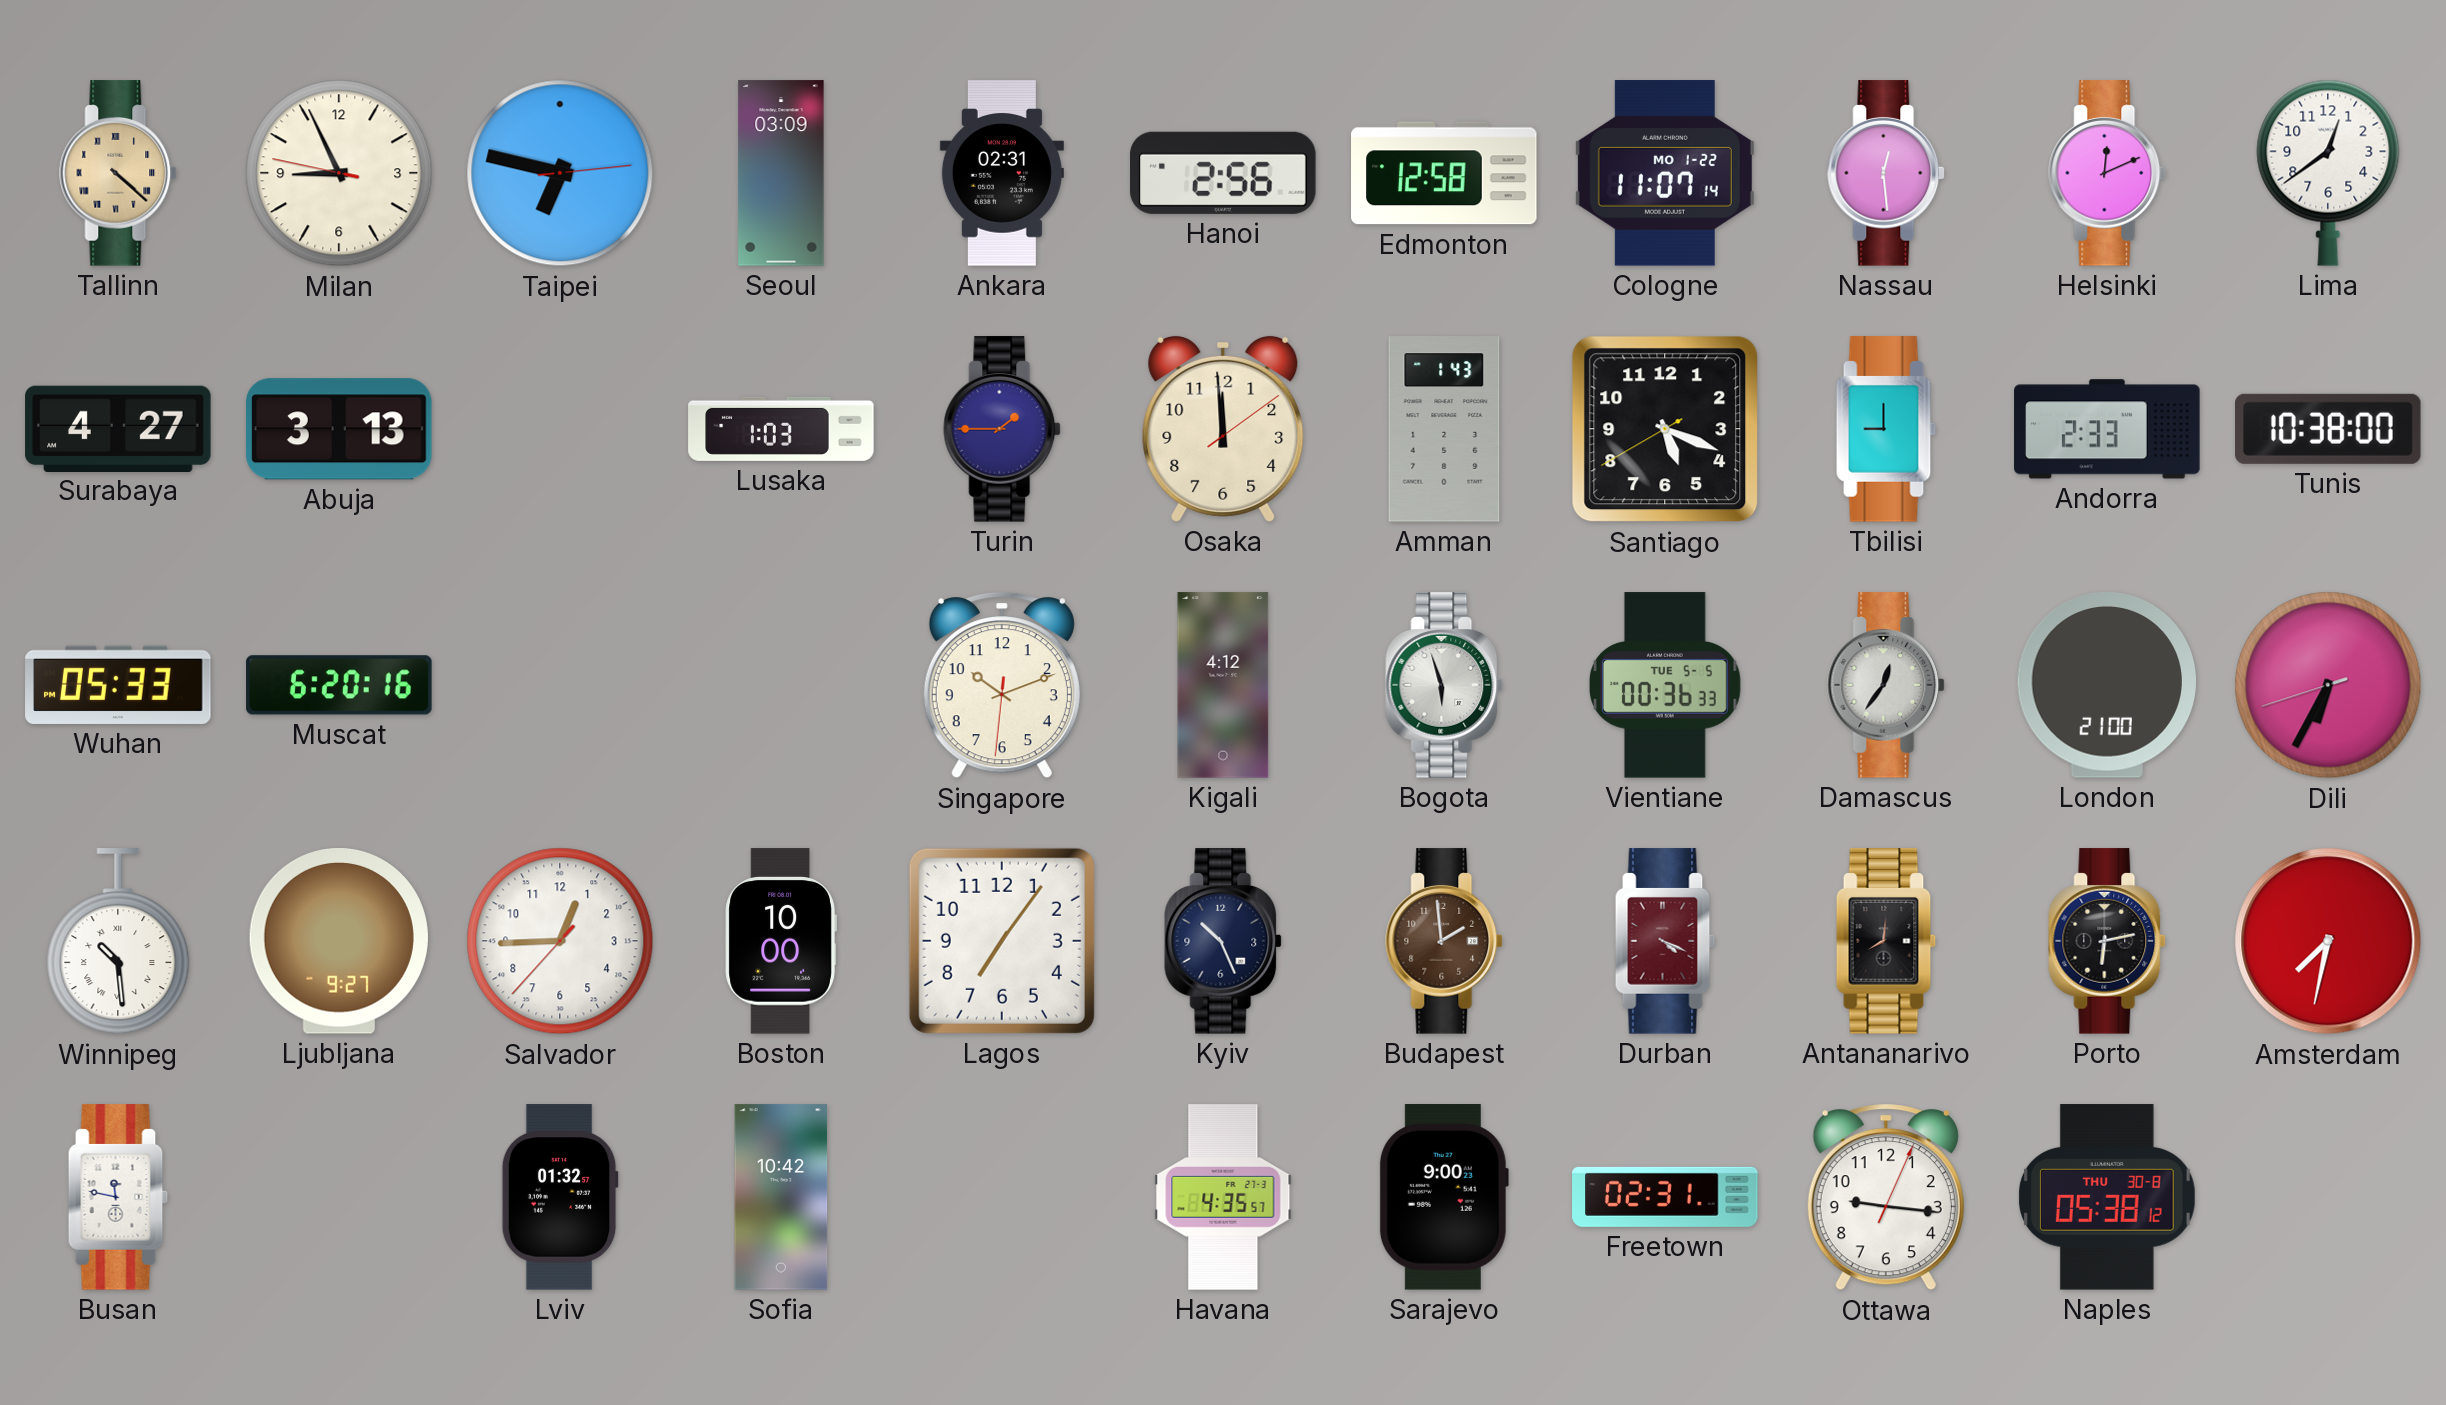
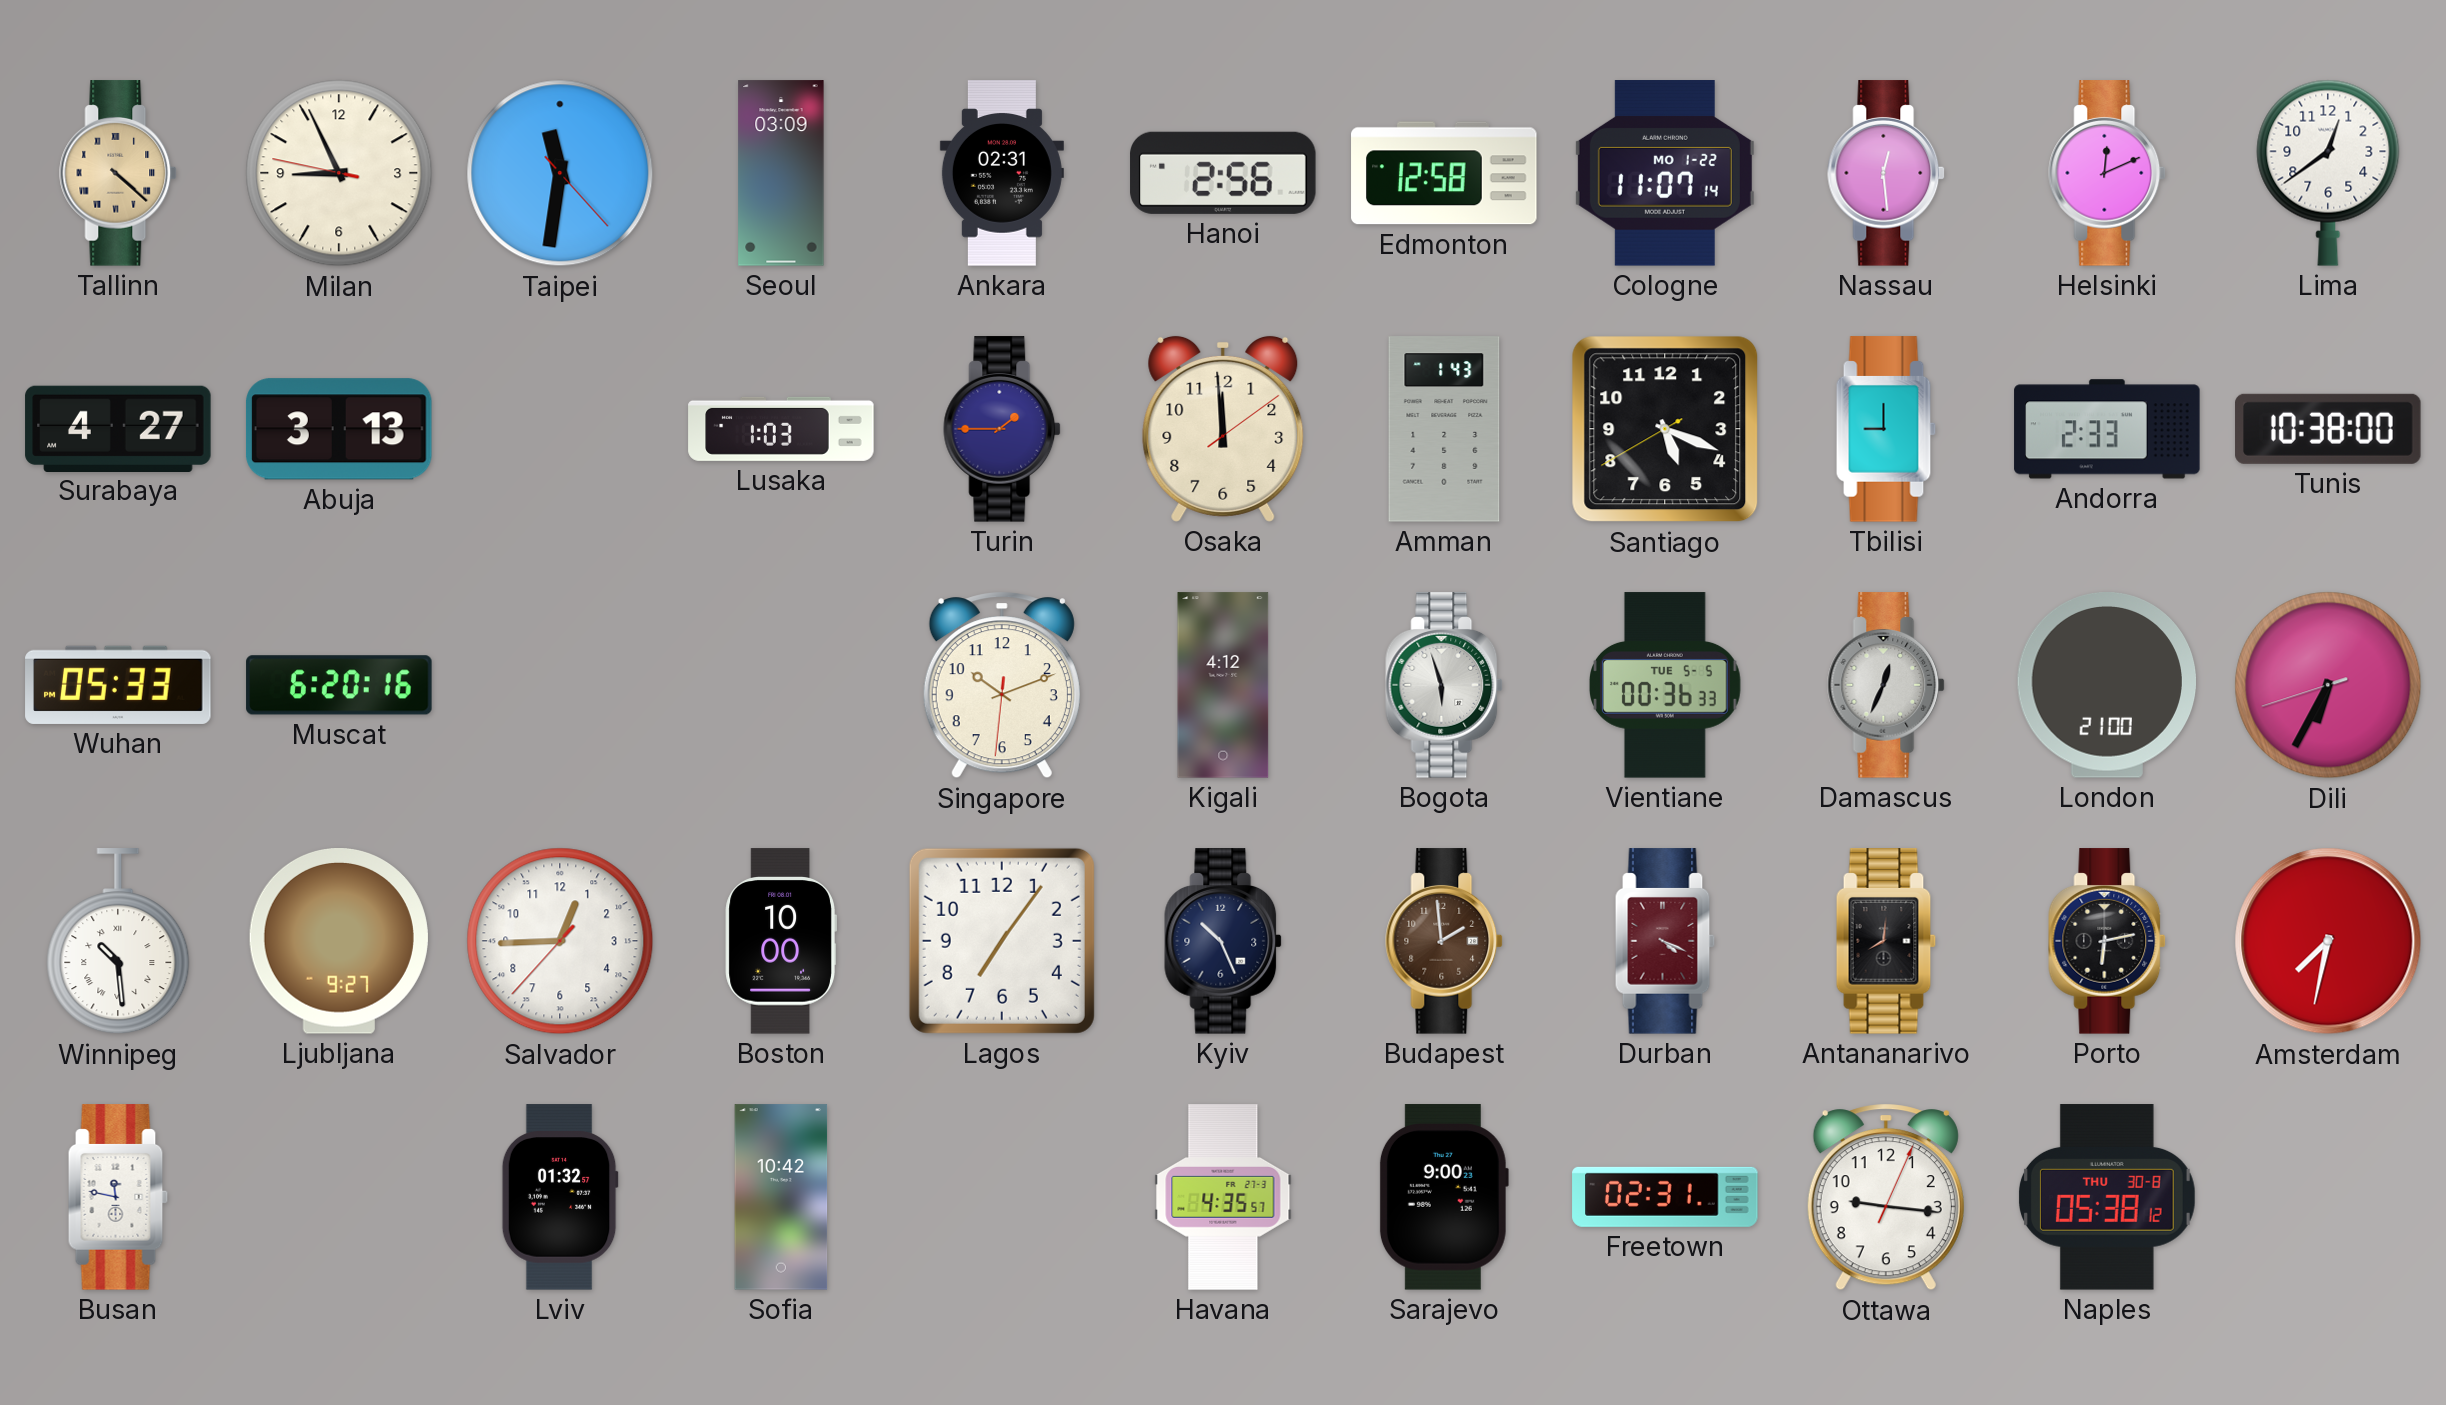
Taipei: 6:47 -> 11:31 (560, 173)
Damascus: 12:36 -> 12:34 (1887, 685)
